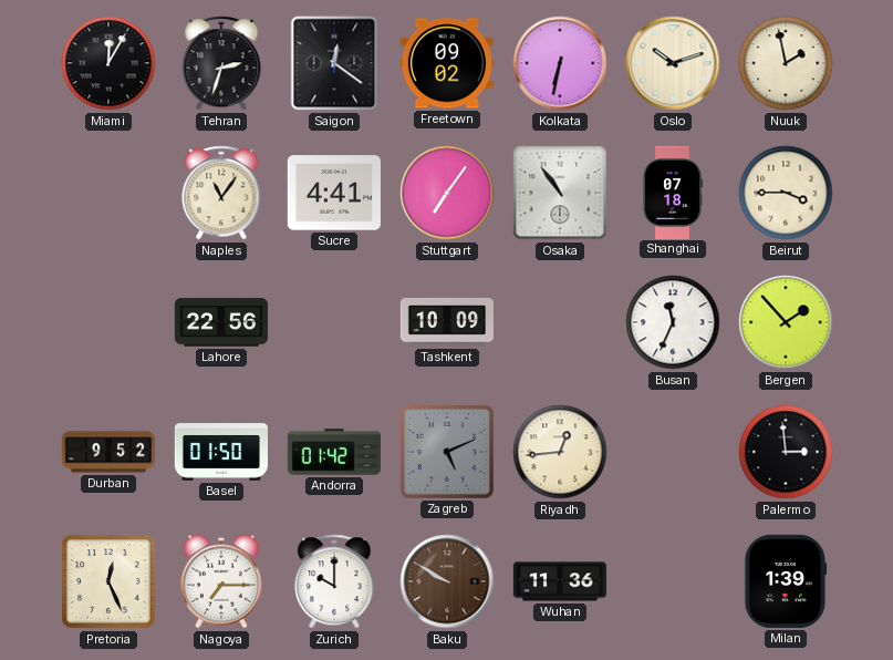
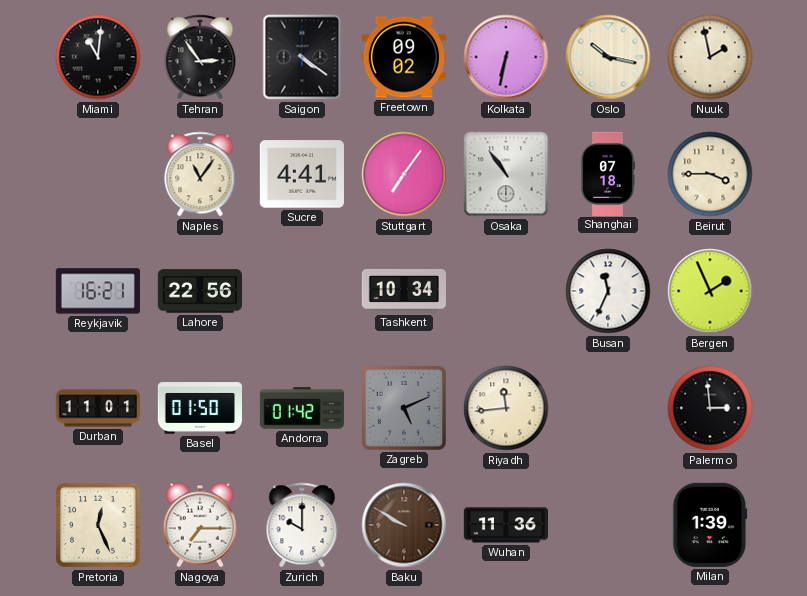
Miami: 12:05 -> 11:01 (98, 57)
Tehran: 2:33 -> 2:54 (200, 57)
Saigon: 12:21 -> 4:21 (302, 57)
Oslo: 10:12 -> 10:17 (608, 57)
Reykjavik: none -> 16:21 (98, 291)
Tashkent: 10:09 -> 10:34 (404, 291)
Bergen: 1:53 -> 1:56 (710, 291)
Durban: 9:52 -> 11:01 (97, 408)
Riyadh: 12:44 -> 11:44 (506, 408)
